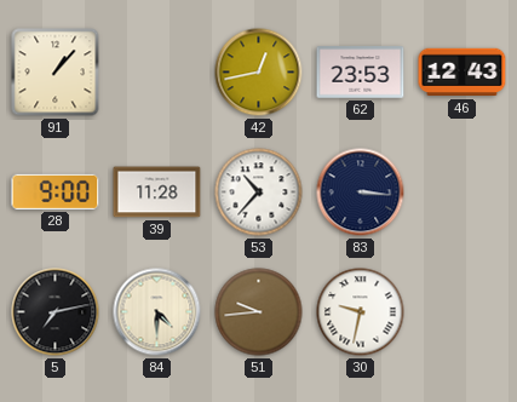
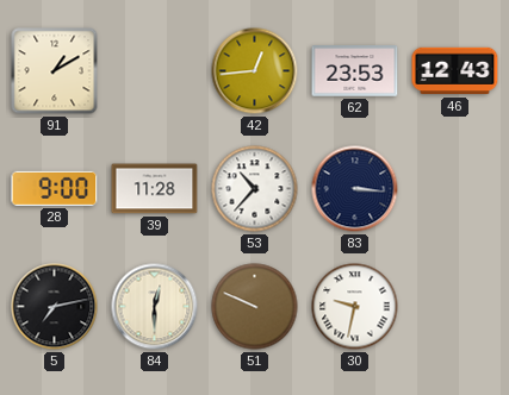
91: 1:07 -> 1:10 (55, 71)
42: 12:43 -> 12:44 (255, 71)
84: 4:30 -> 12:30 (155, 307)
51: 9:44 -> 9:49 (255, 307)
